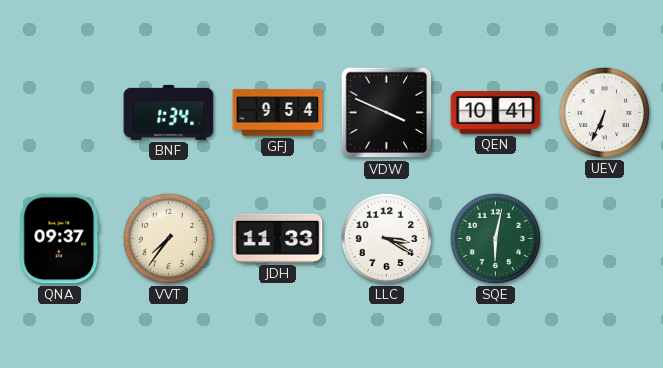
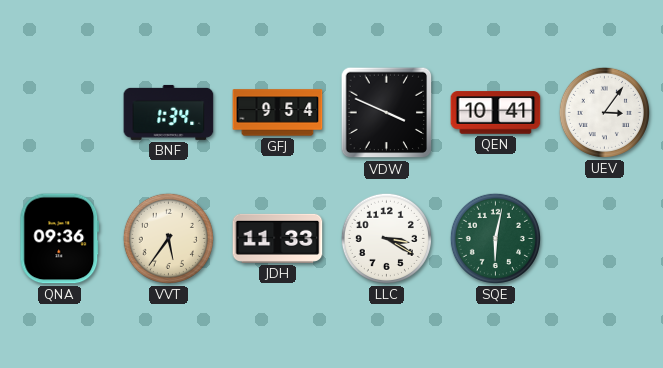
UEV: 6:34 -> 3:06 (604, 112)
QNA: 09:37 -> 09:36 (60, 239)
VVT: 7:36 -> 5:36 (168, 238)
